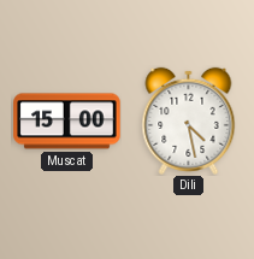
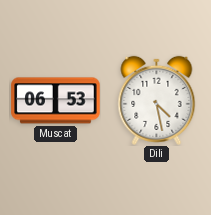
Muscat: 15:00 -> 06:53 (56, 101)
